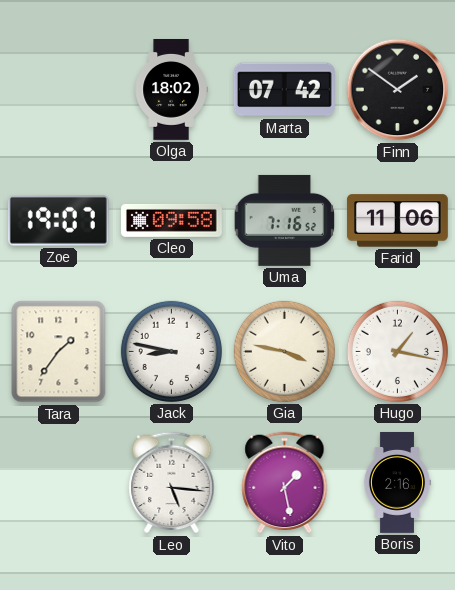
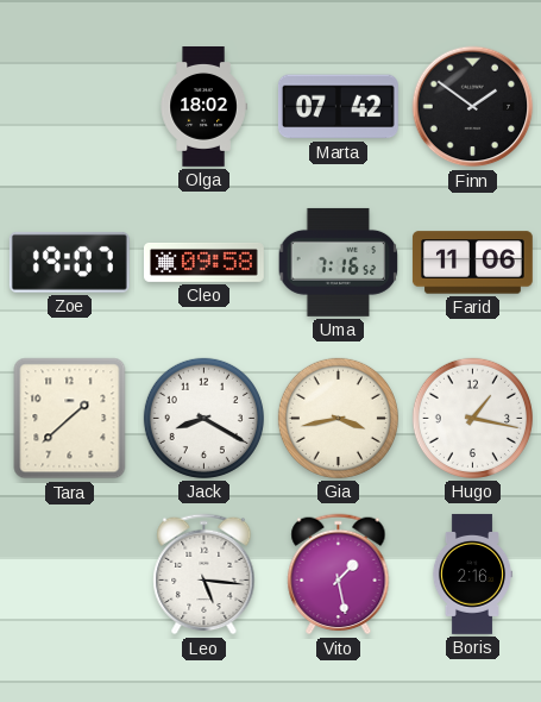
Tara: 1:36 -> 1:38 (70, 419)
Jack: 8:47 -> 8:20 (203, 418)
Gia: 3:47 -> 3:43 (338, 418)
